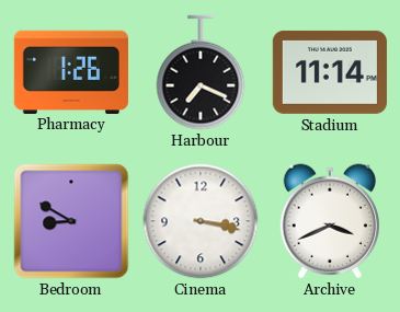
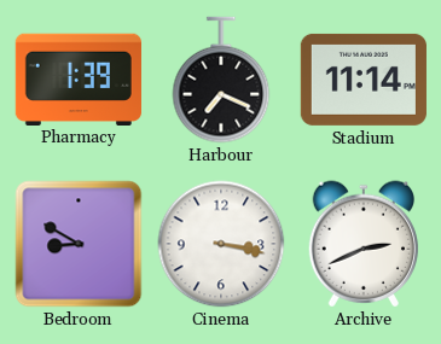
Pharmacy: 1:26 -> 1:39 (79, 78)
Archive: 3:41 -> 2:41 (362, 244)
